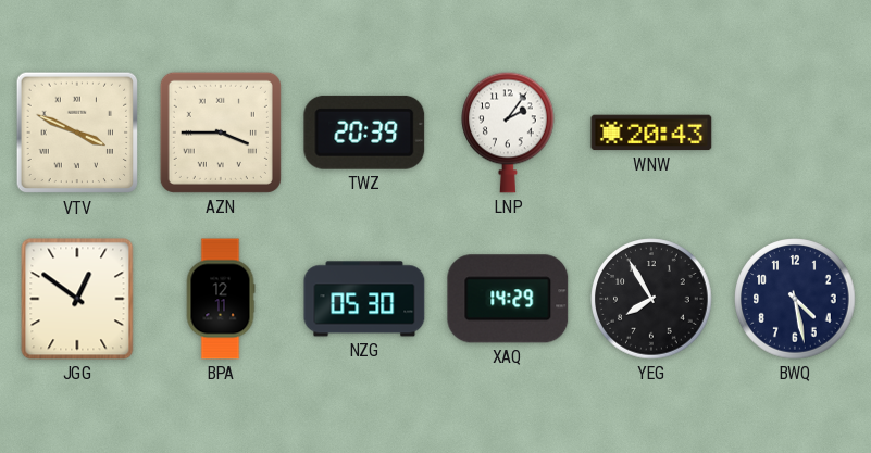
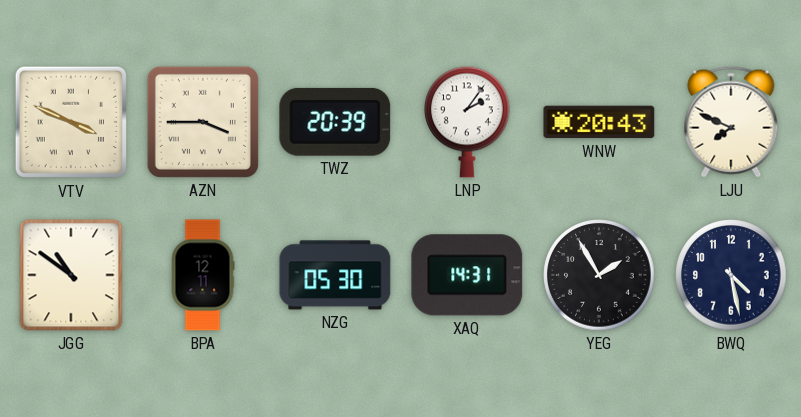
LJU: none -> 7:49 (731, 122)
JGG: 12:51 -> 10:51 (71, 275)
XAQ: 14:29 -> 14:31 (467, 275)
YEG: 7:55 -> 1:55 (599, 275)
